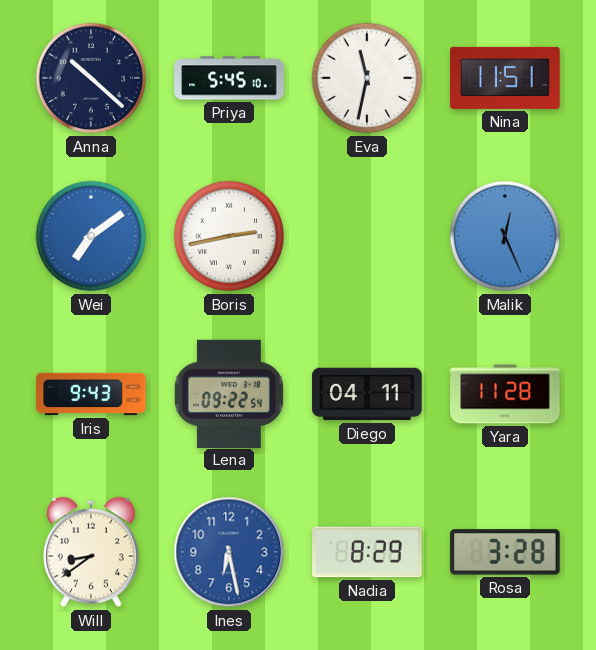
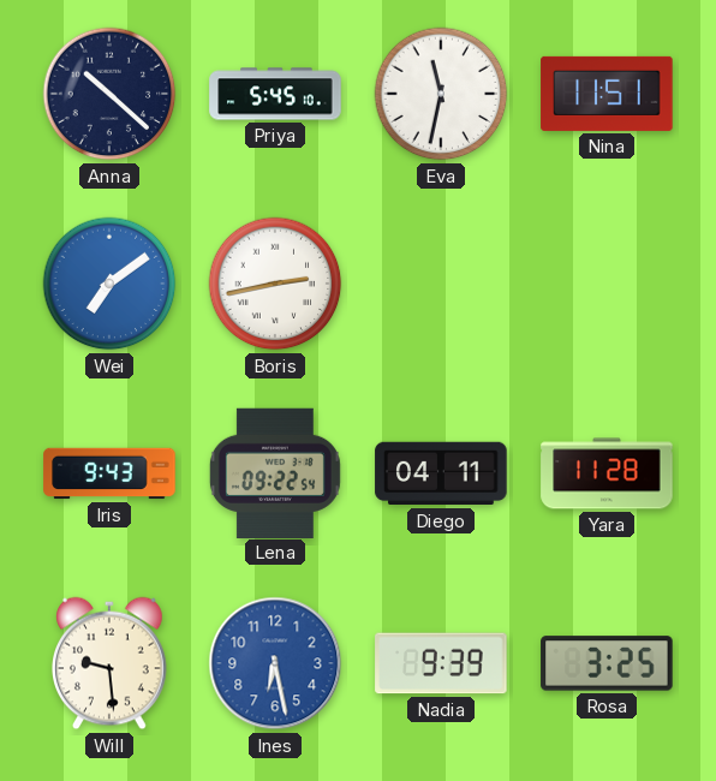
Malik: 12:26 -> none (505, 236)
Will: 8:39 -> 9:29 (111, 663)
Nadia: 8:29 -> 9:39 (441, 663)
Rosa: 3:28 -> 3:25 (607, 663)
